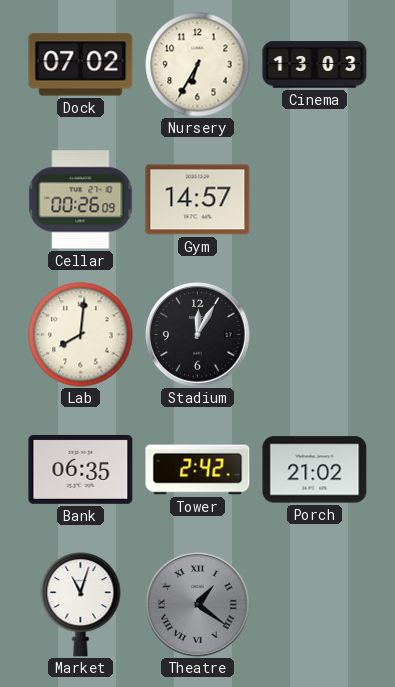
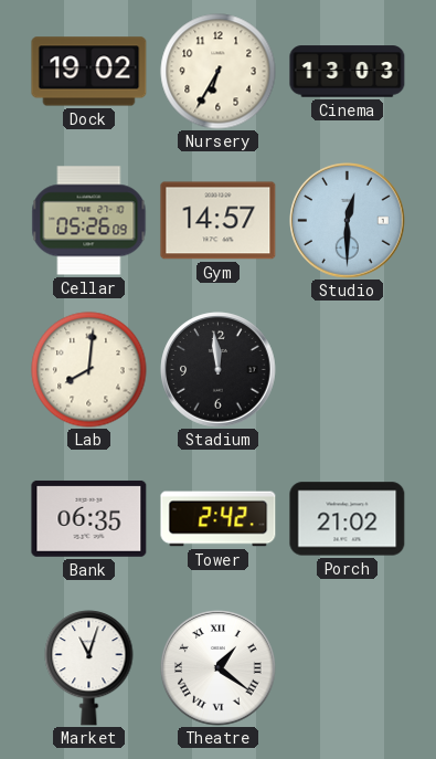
Dock: 07:02 -> 19:02 (89, 72)
Cellar: 00:26 -> 05:26 (89, 221)
Studio: none -> 12:30 (348, 221)
Stadium: 12:05 -> 11:59 (219, 370)
Theatre dial: grey -> white (219, 668)
